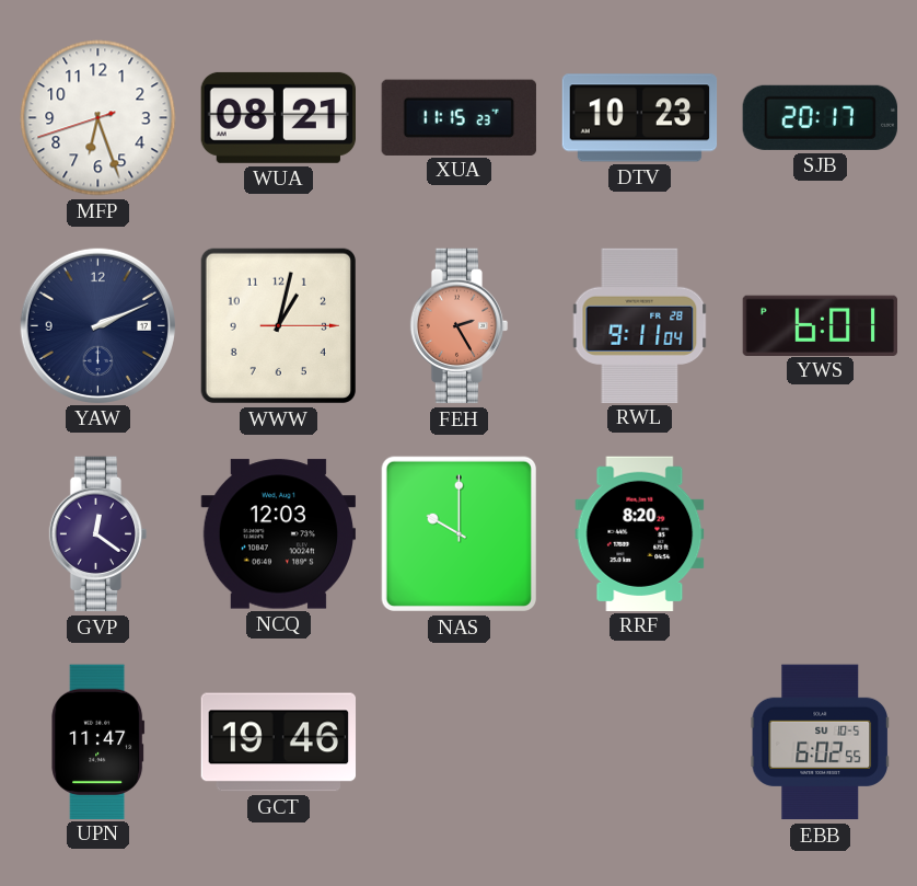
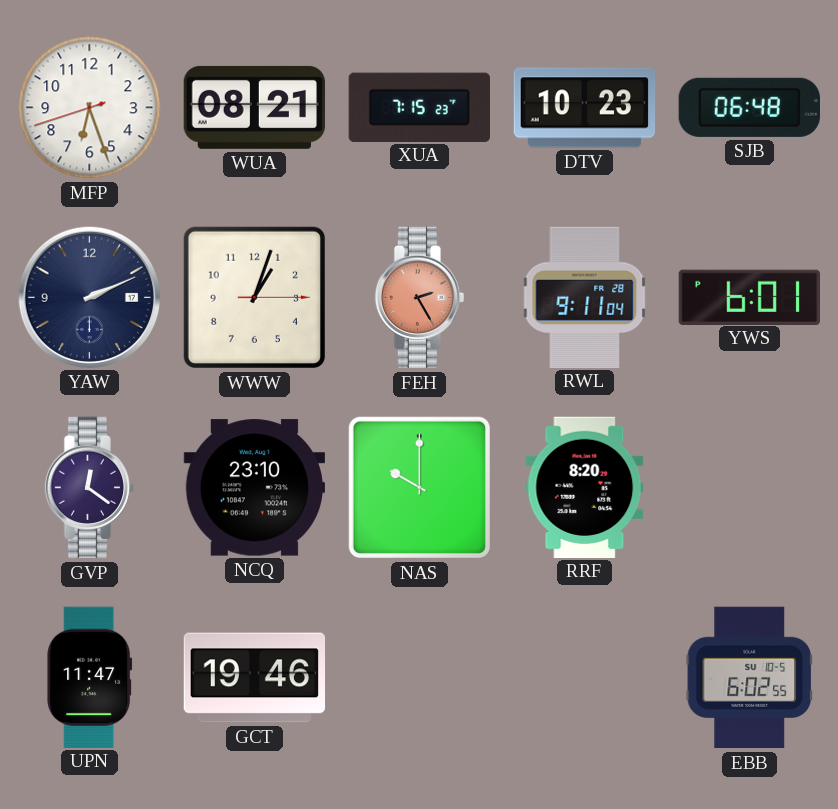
XUA: 11:15 -> 7:15 (419, 107)
SJB: 20:17 -> 06:48 (749, 107)
WWW: 1:02 -> 1:03 (254, 297)
NCQ: 12:03 -> 23:10 (254, 488)
